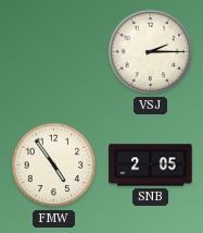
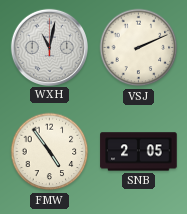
WXH: none -> 11:02 (49, 47)
VSJ: 2:15 -> 2:11 (139, 48)
